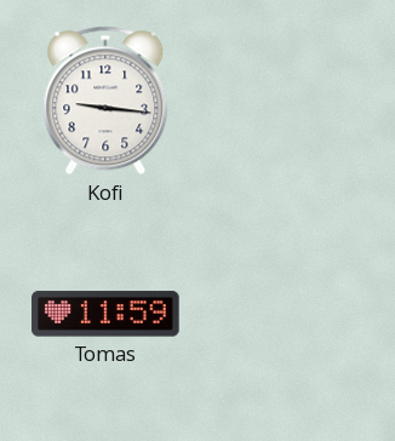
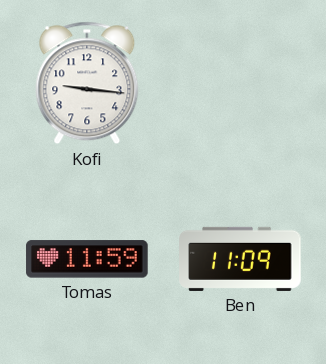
Ben: none -> 11:09 (240, 259)
